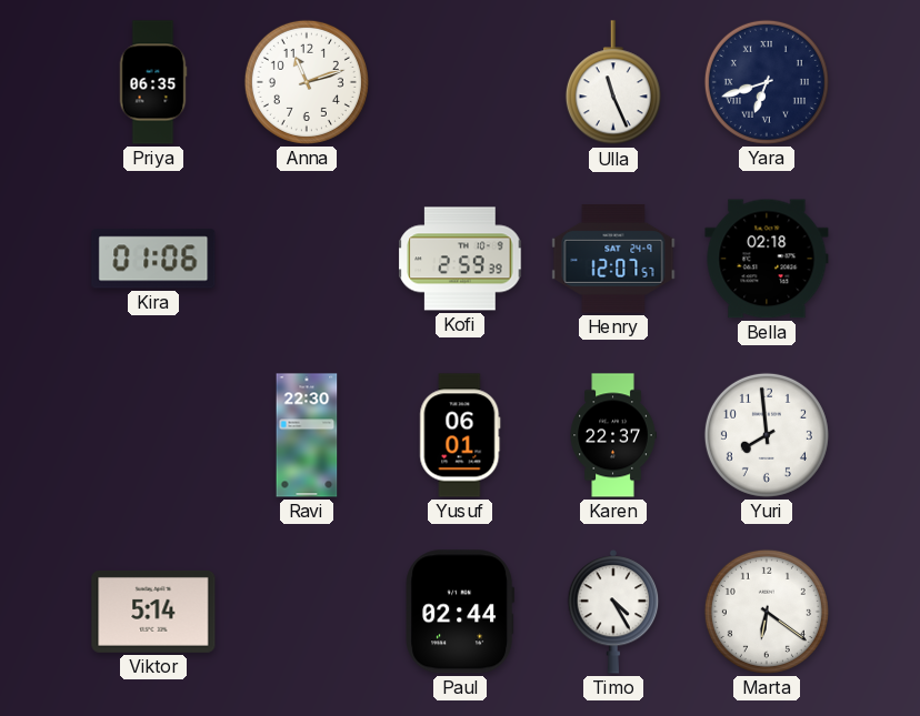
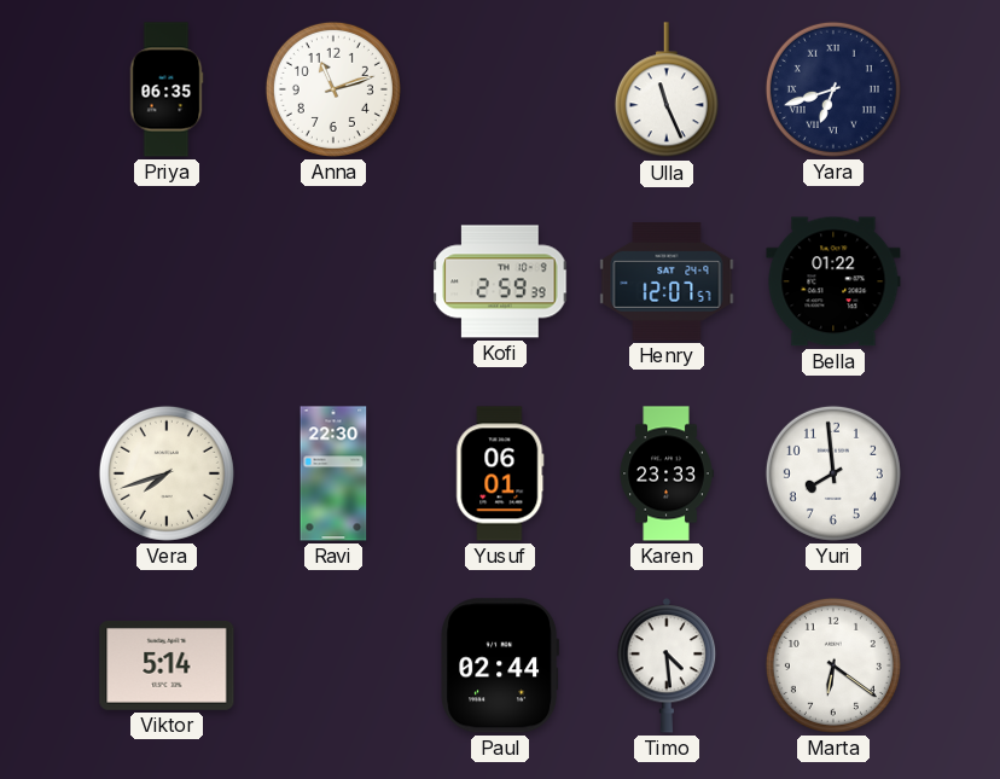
Kira: 01:06 -> none (153, 259)
Bella: 02:18 -> 01:22 (833, 281)
Vera: none -> 7:42 (167, 473)
Karen: 22:37 -> 23:33 (667, 473)
Timo: 4:25 -> 4:29 (667, 667)
